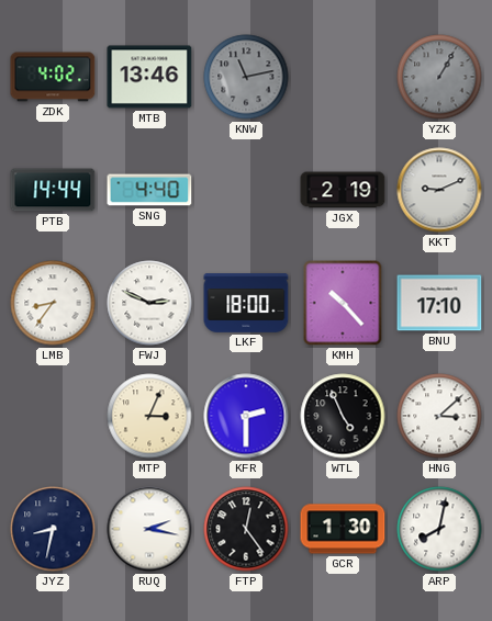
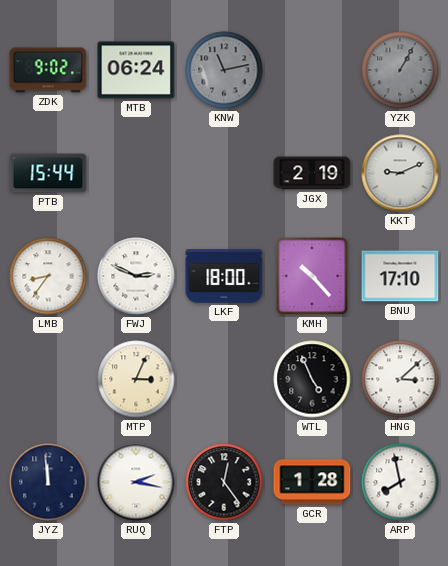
ZDK: 4:02 -> 9:02 (48, 70)
MTB: 13:46 -> 06:24 (136, 70)
PTB: 14:44 -> 15:44 (48, 173)
SNG: 4:40 -> none (149, 190)
KFR: 2:30 -> none (246, 416)
JYZ: 8:32 -> 11:59 (48, 482)
GCR: 1:30 -> 1:28 (312, 482)
ARP: 8:02 -> 7:58 (400, 482)
